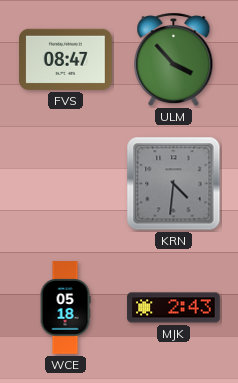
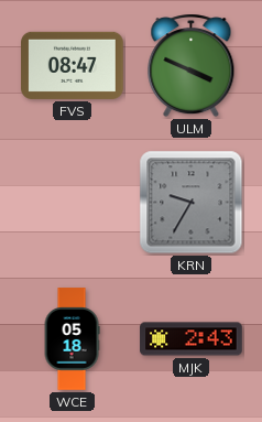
ULM: 3:53 -> 3:49 (192, 66)
KRN: 4:31 -> 9:35 (192, 203)
